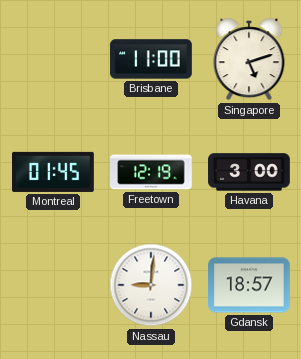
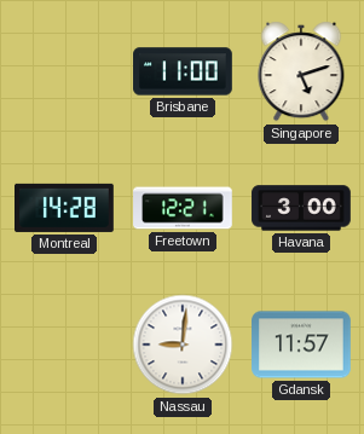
Montreal: 01:45 -> 14:28 (65, 208)
Freetown: 12:19 -> 12:21 (183, 208)
Gdansk: 18:57 -> 11:57 (301, 345)
